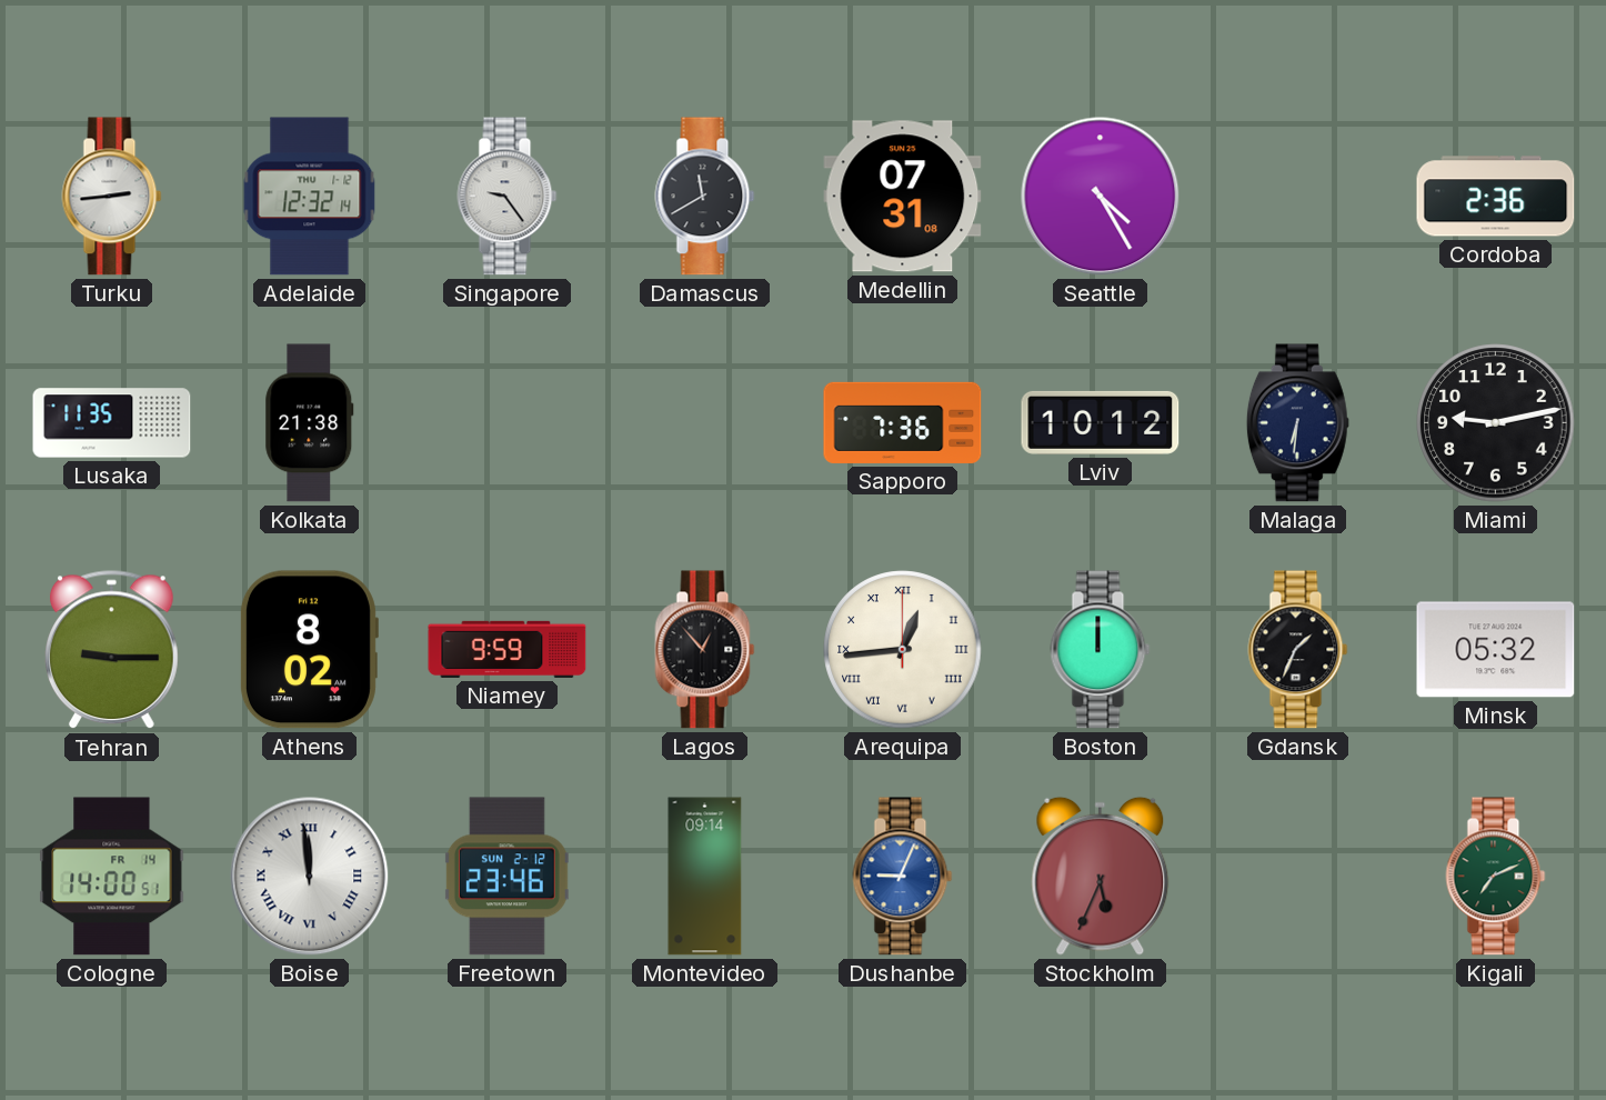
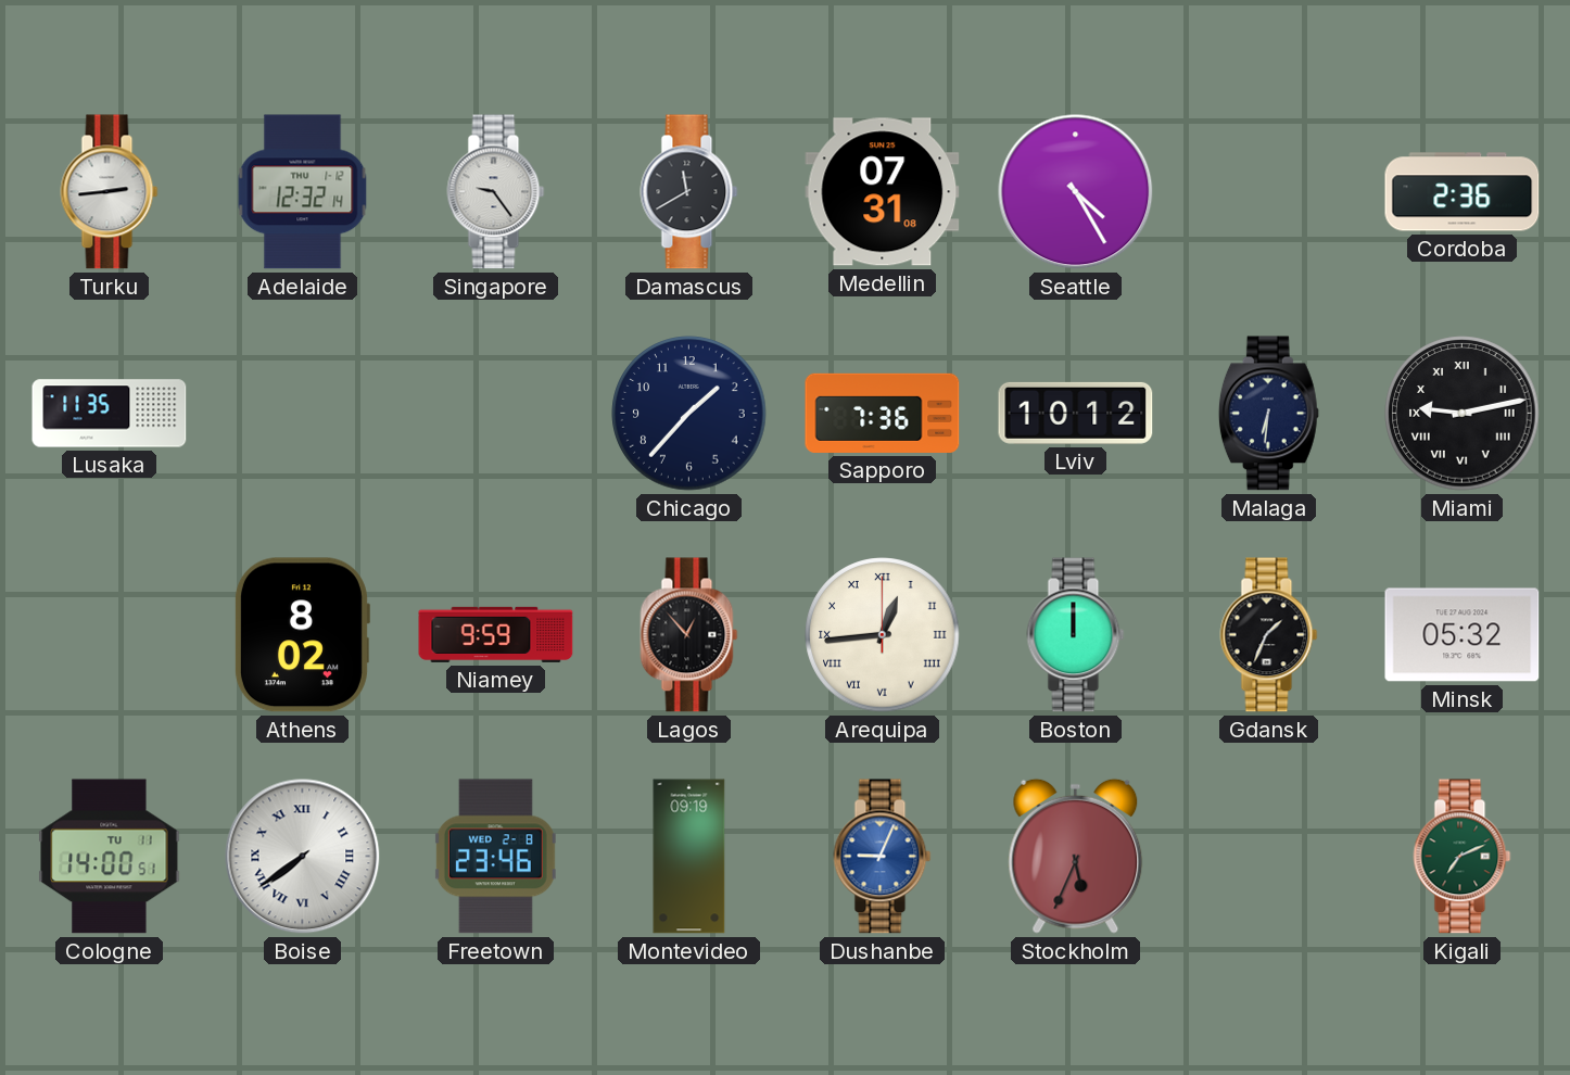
Kolkata: 21:38 -> none (310, 423)
Chicago: none -> 1:37 (689, 414)
Miami numerals: Arabic -> Roman (1463, 414)
Tehran: 9:15 -> none (112, 650)
Cologne date: FR 14 -> TU 11 (110, 857)
Boise: 11:59 -> 7:39 (303, 857)
Freetown date: SUN 2-12 -> WED 2-8 (495, 857)
Montevideo: 09:14 -> 09:19 (689, 857)
